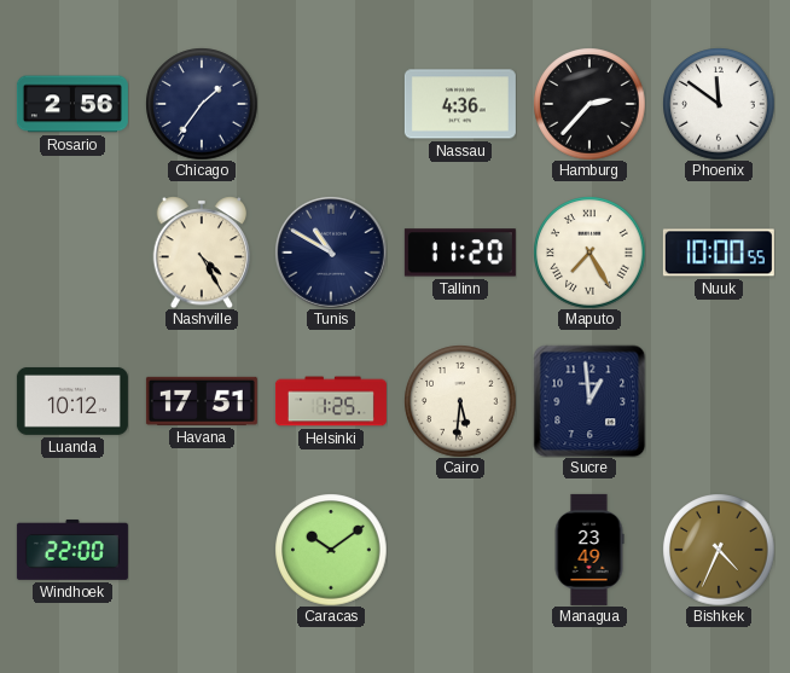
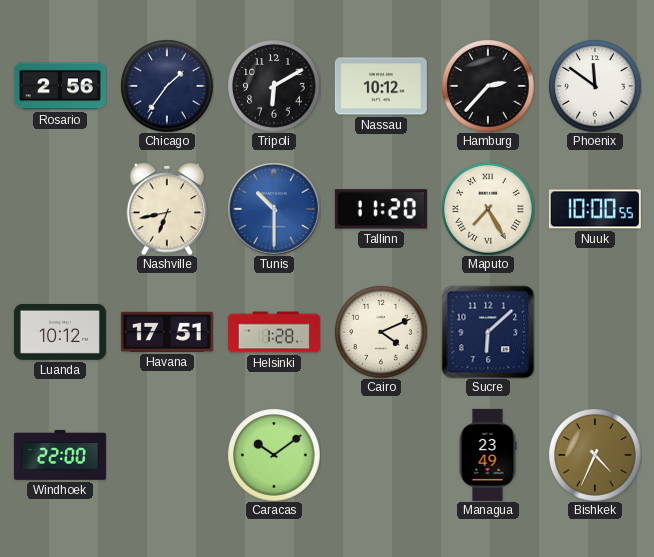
Tripoli: none -> 6:10 (274, 86)
Nassau: 4:36 -> 10:12 (381, 86)
Nashville: 4:25 -> 6:43 (167, 209)
Tunis: 10:50 -> 10:30 (274, 209)
Tunis dial: navy -> blue (274, 209)
Helsinki: 1:25 -> 1:28 (274, 332)
Cairo: 5:31 -> 4:11 (381, 332)
Sucre: 12:59 -> 6:08 (488, 332)
